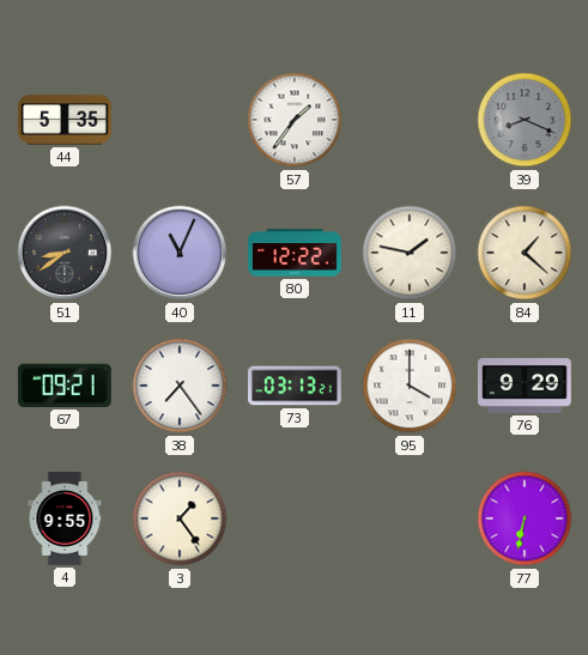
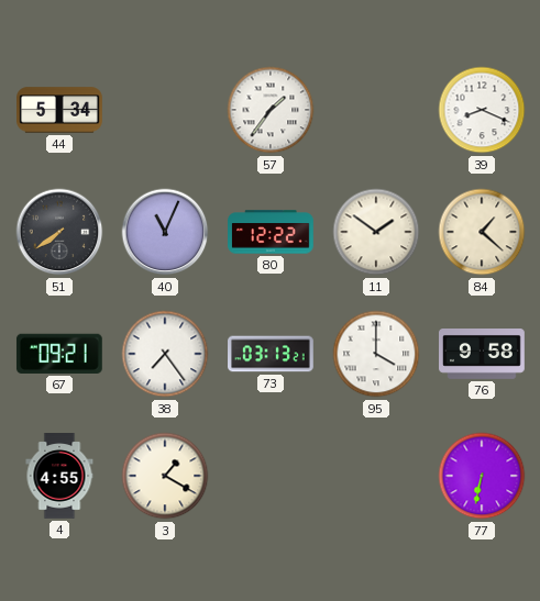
44: 5:35 -> 5:34 (59, 110)
39 dial: grey -> white (482, 110)
51: 8:39 -> 7:39 (59, 232)
11: 1:47 -> 1:51 (376, 232)
76: 9:29 -> 9:58 (482, 355)
4: 9:55 -> 4:55 (59, 476)
3: 1:24 -> 1:20 (165, 476)
